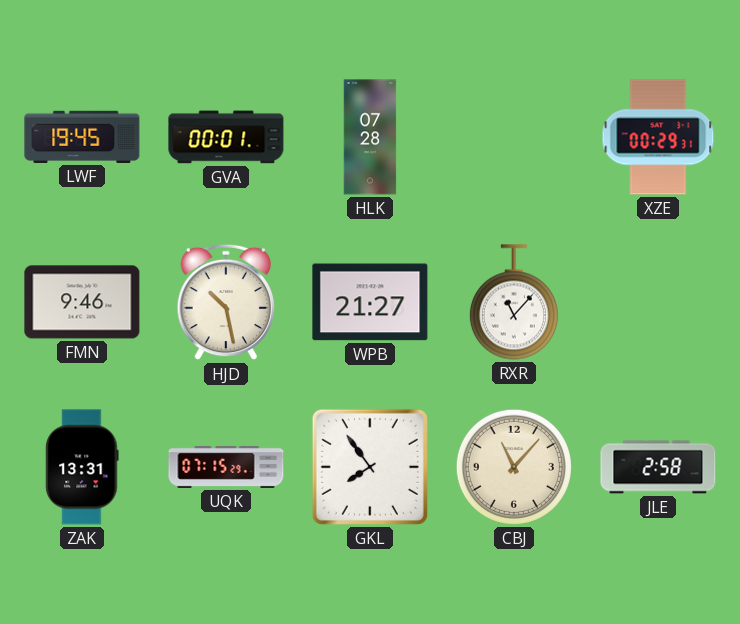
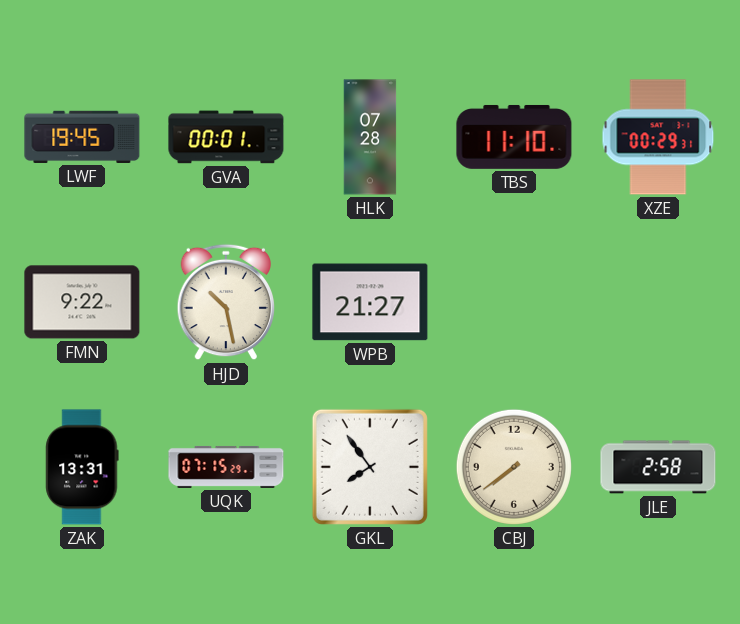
TBS: none -> 11:10 (514, 137)
FMN: 9:46 -> 9:22 (82, 302)
RXR: 11:07 -> none (514, 302)
CBJ: 11:07 -> 7:39 (514, 467)
